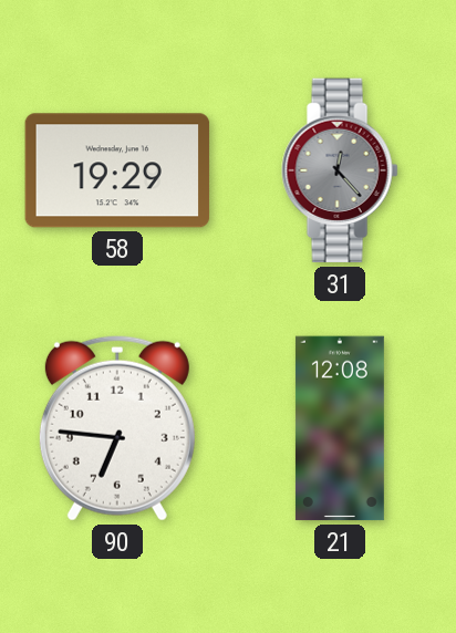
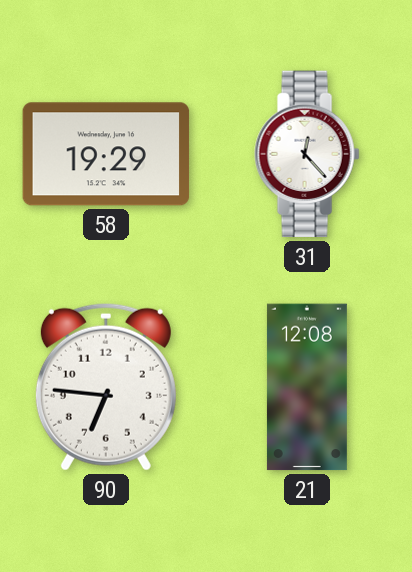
31 dial: grey -> white (307, 154)
